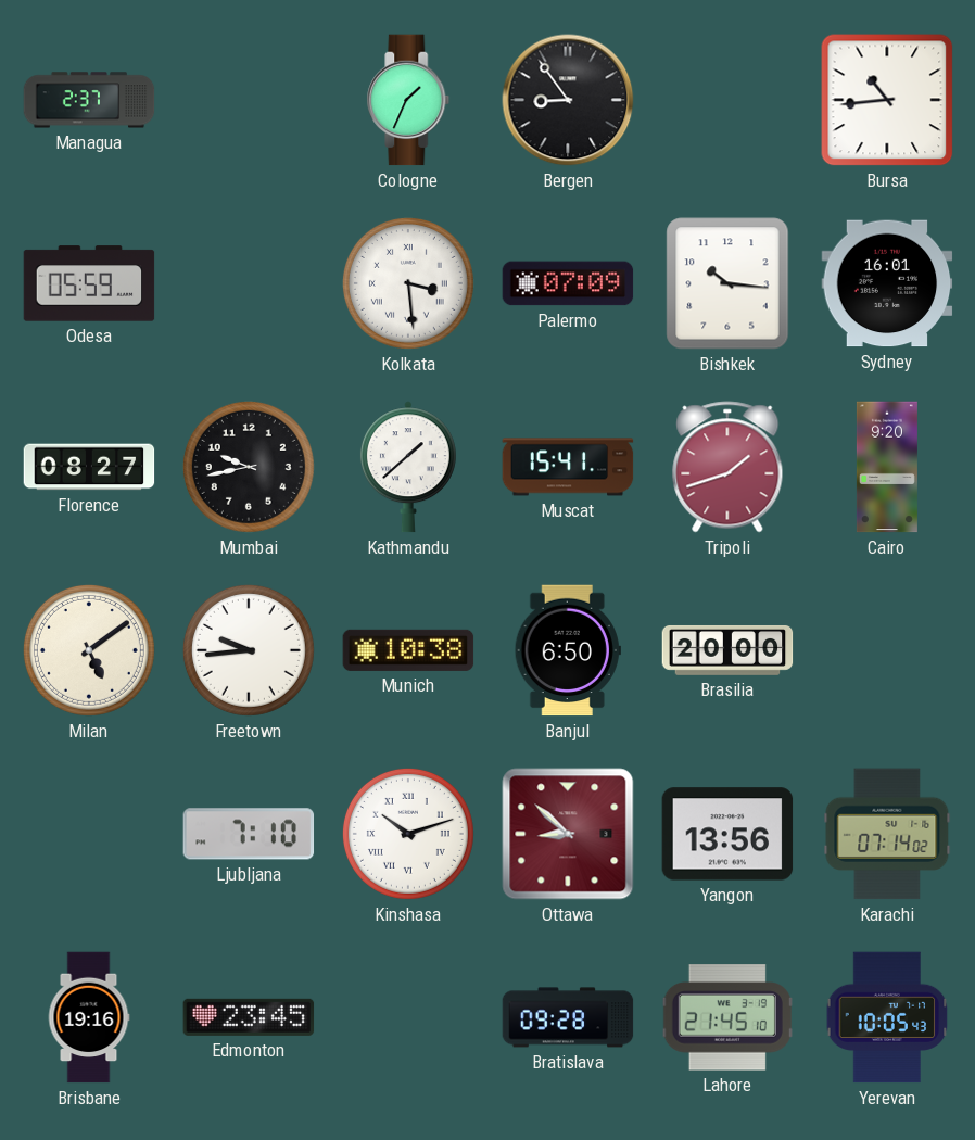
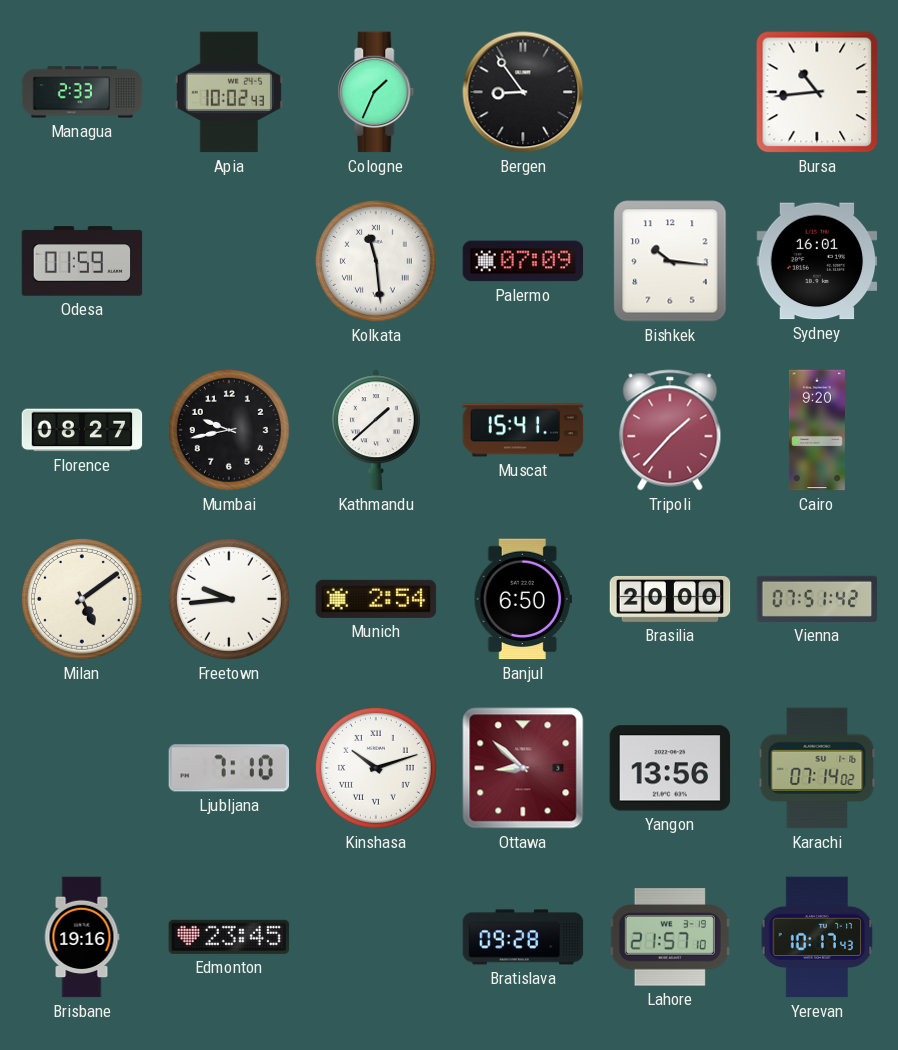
Managua: 2:37 -> 2:33 (82, 92)
Apia: none -> 10:02 (229, 92)
Odesa: 05:59 -> 01:59 (82, 261)
Kolkata: 3:29 -> 11:29 (376, 261)
Tripoli: 1:42 -> 1:37 (670, 430)
Munich: 10:38 -> 2:54 (376, 599)
Vienna: none -> 07:51 (817, 599)
Lahore: 21:45 -> 21:57 (670, 937)
Yerevan: 10:05 -> 10:17 (817, 937)
